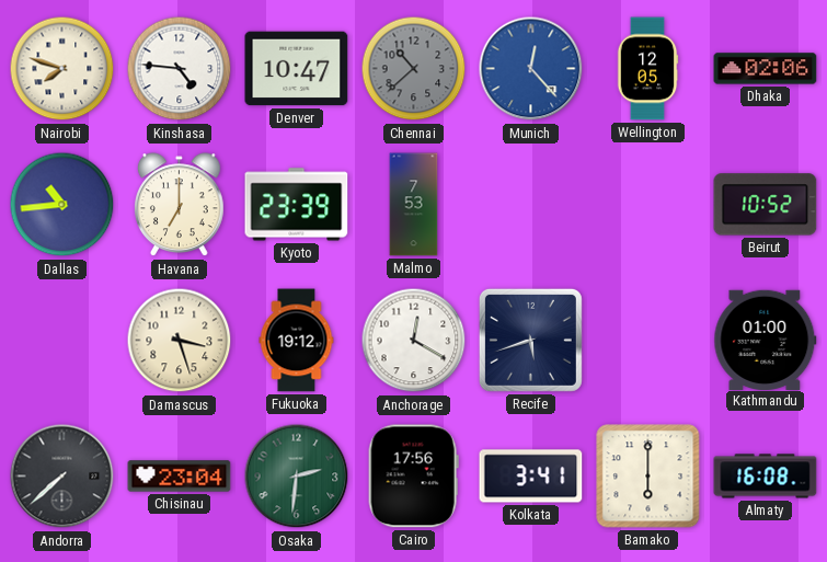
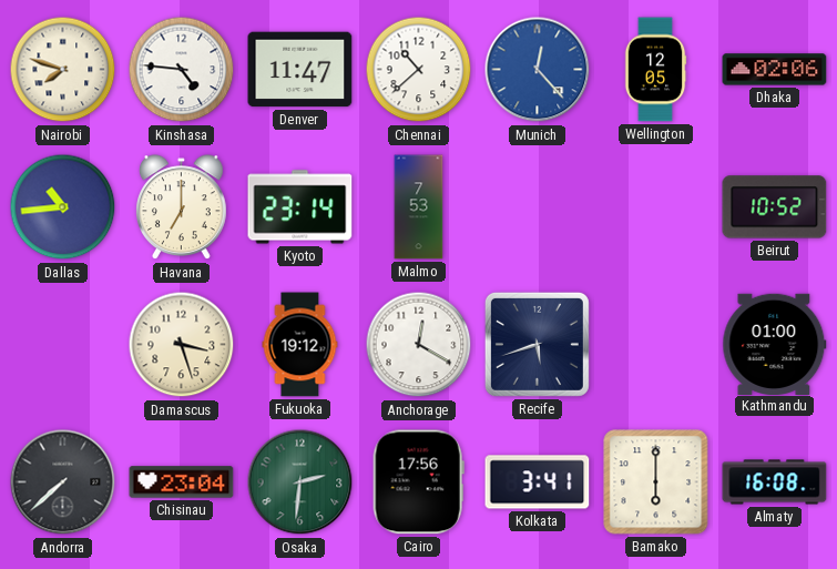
Denver: 10:47 -> 11:47 (300, 70)
Chennai dial: grey -> white (419, 70)
Kyoto: 23:39 -> 23:14 (300, 207)
